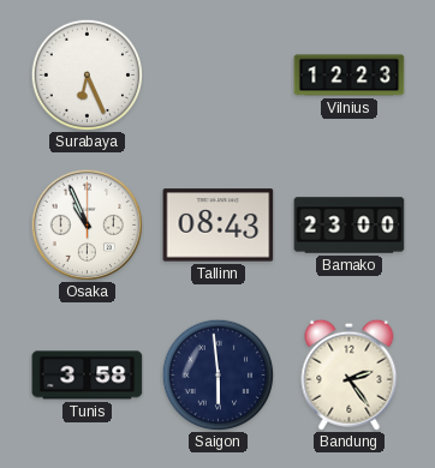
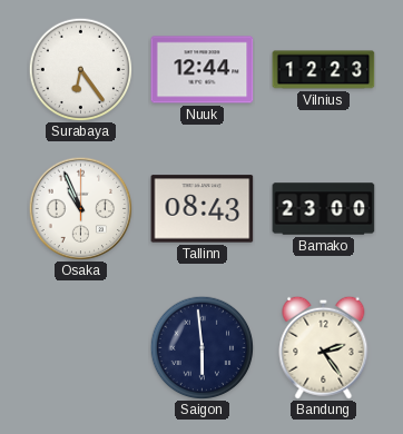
Surabaya: 6:26 -> 6:24 (80, 69)
Nuuk: none -> 12:44 (203, 70)
Tunis: 3:58 -> none (88, 376)
